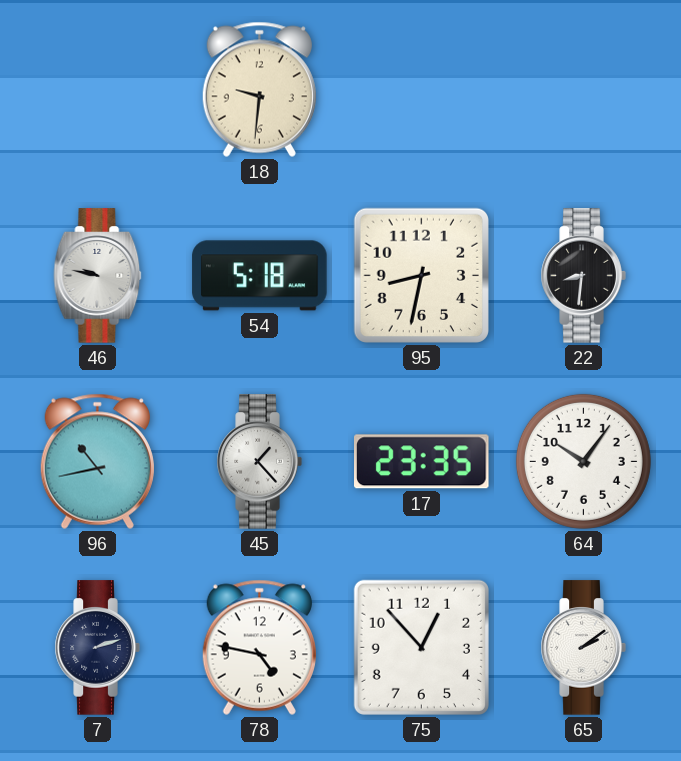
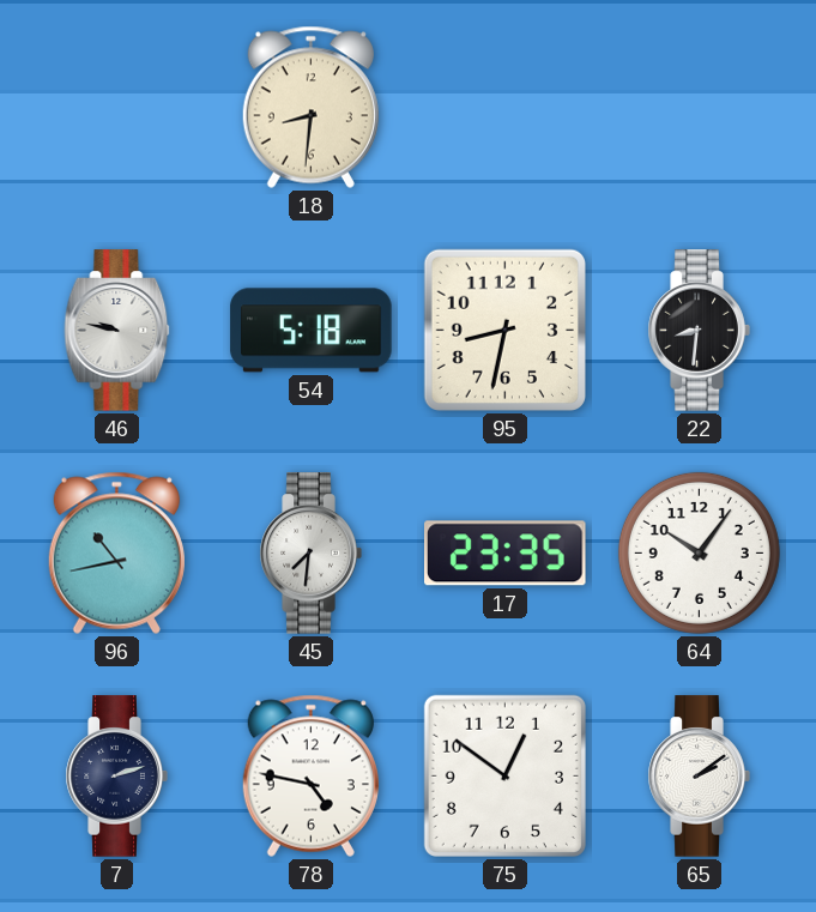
18: 9:31 -> 8:31 (310, 107)
45: 1:23 -> 7:31 (310, 554)
75: 12:53 -> 12:51 (504, 775)
